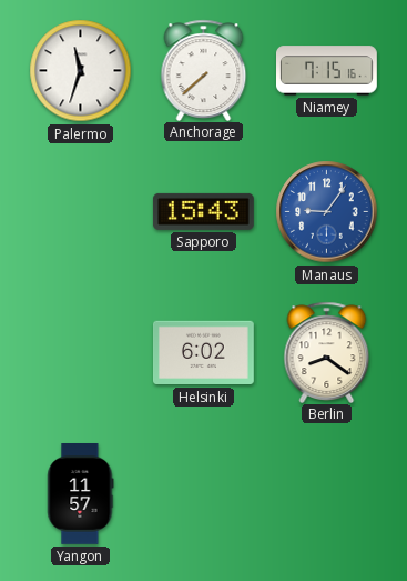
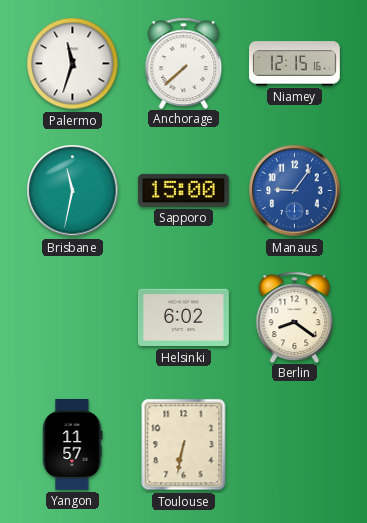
Niamey: 7:15 -> 12:15 (295, 64)
Brisbane: none -> 11:32 (73, 191)
Sapporo: 15:43 -> 15:00 (183, 190)
Toulouse: none -> 6:32 (184, 445)
